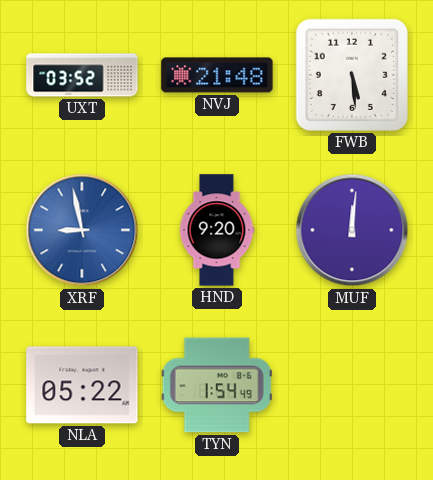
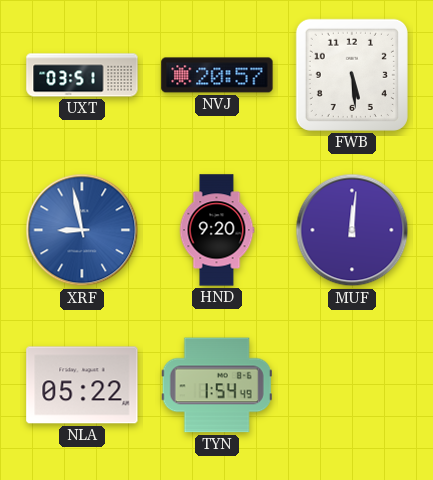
UXT: 03:52 -> 03:51 (82, 75)
NVJ: 21:48 -> 20:57 (217, 75)
